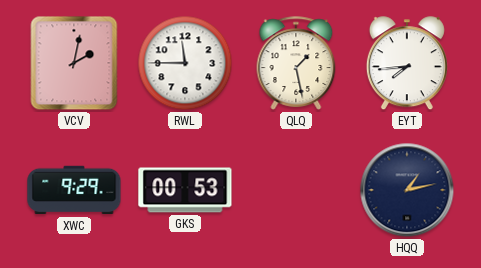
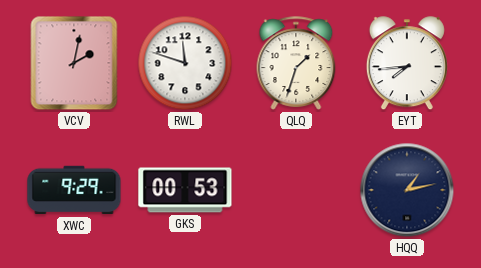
RWL: 11:45 -> 11:48 (185, 63)
QLQ: 1:28 -> 1:33 (296, 63)
